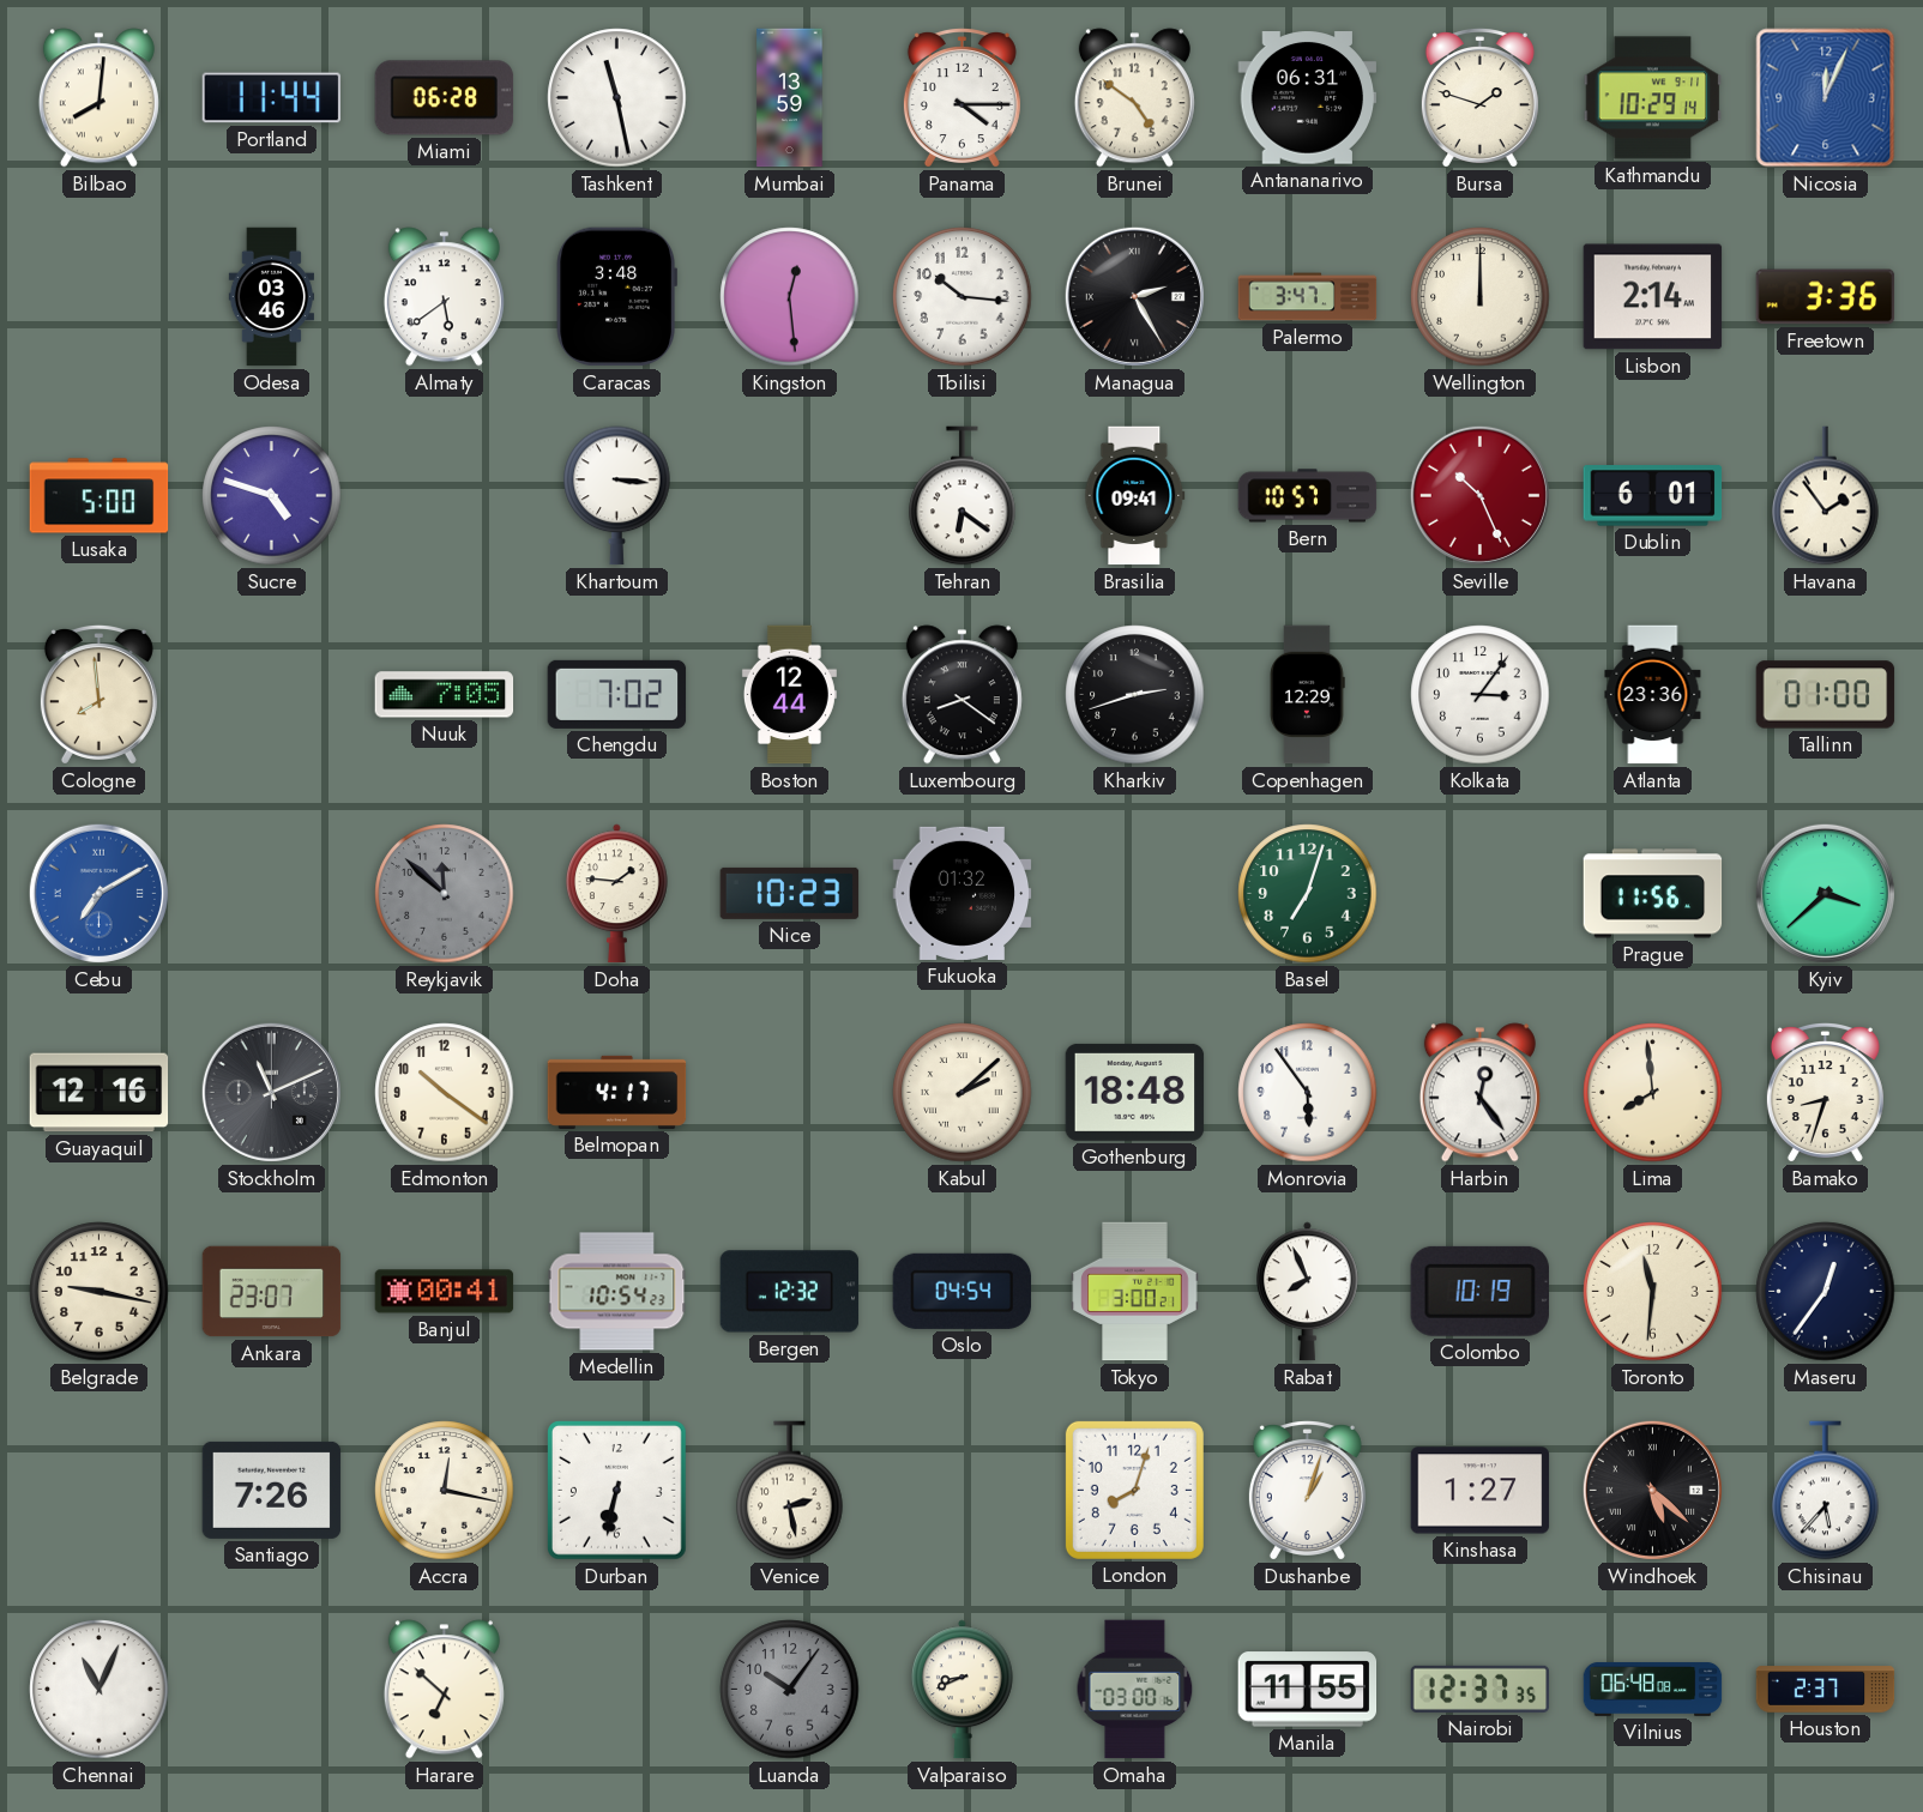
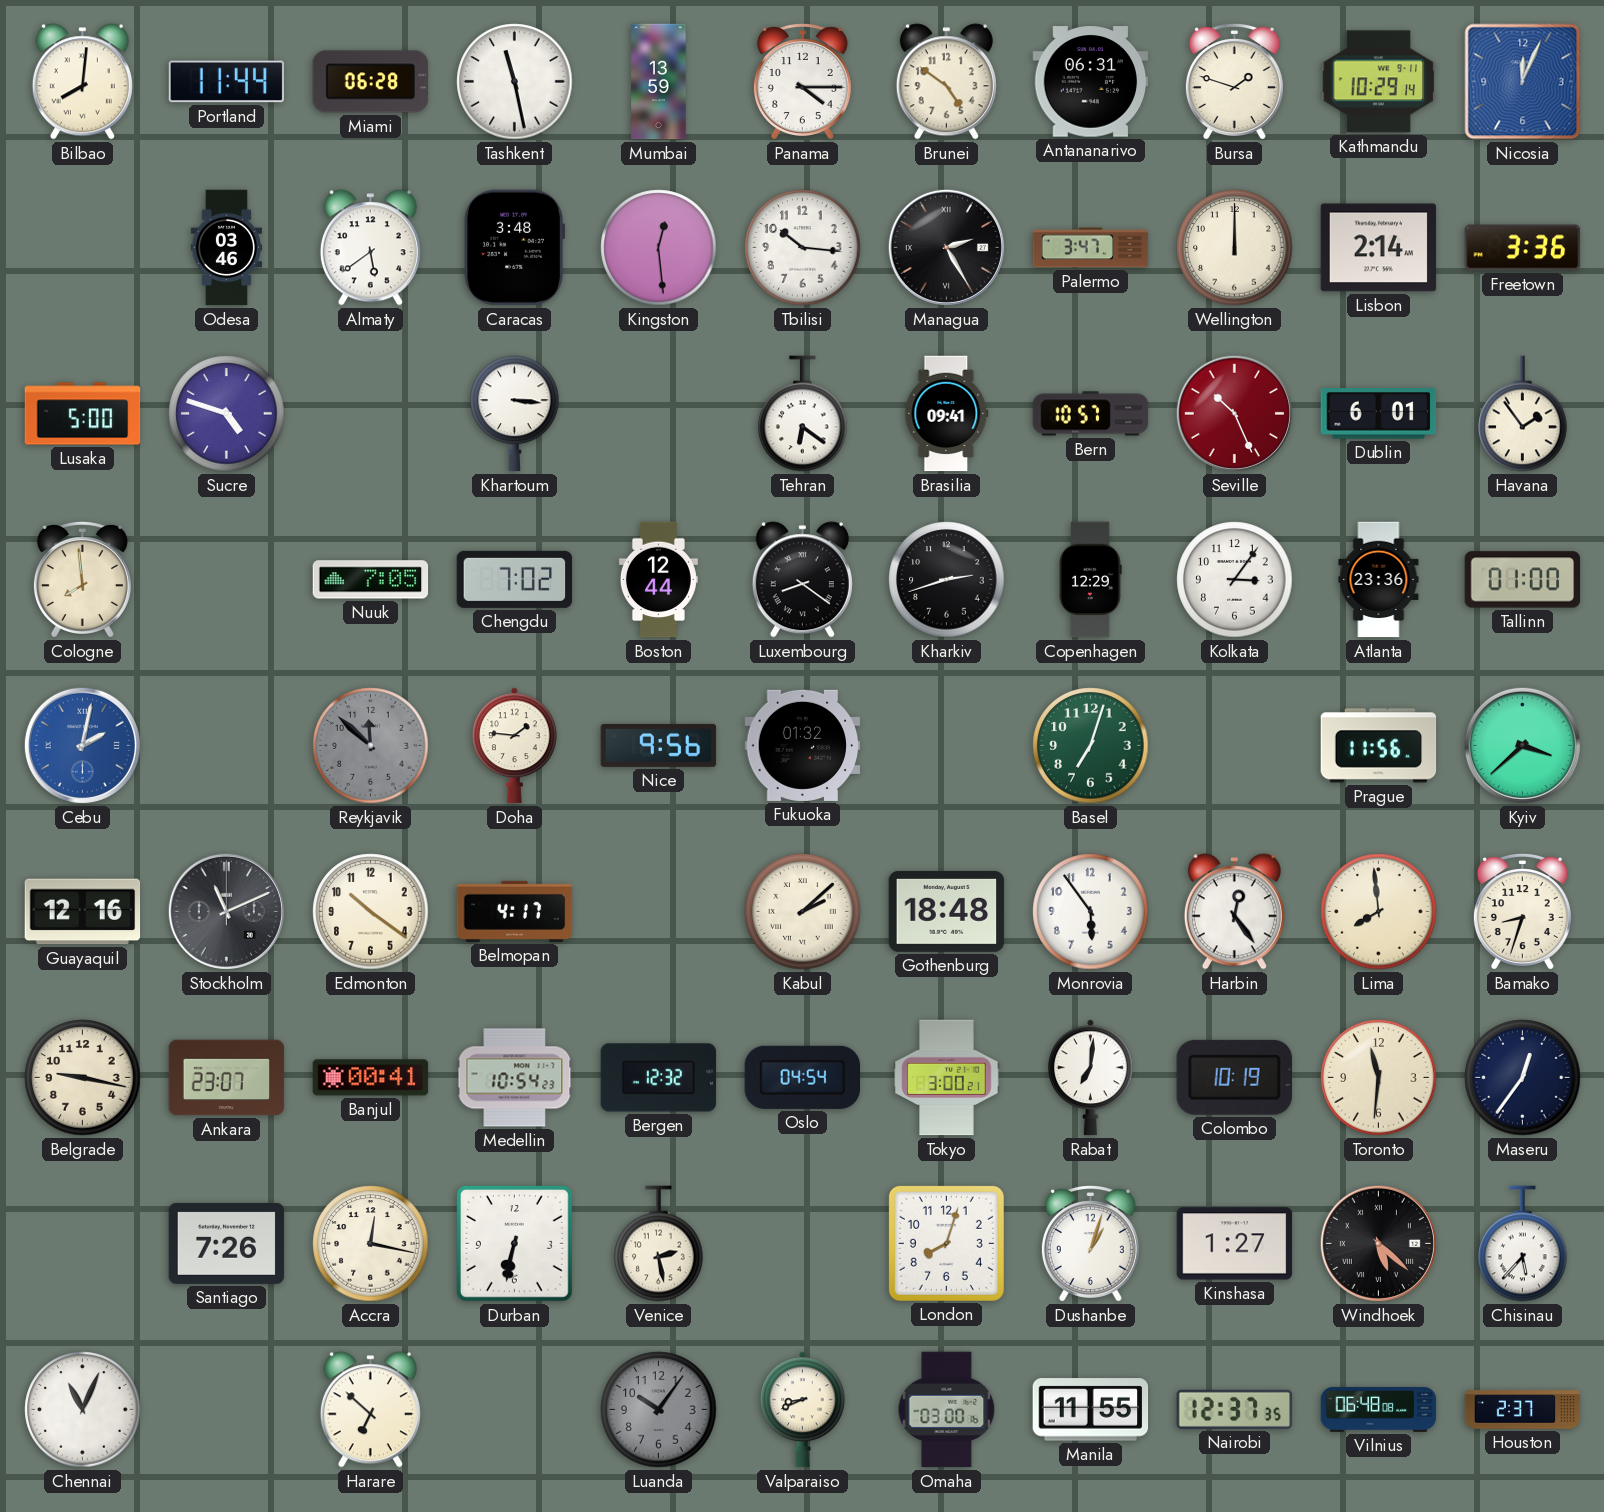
Cebu: 7:10 -> 2:02 (82, 745)
Nice: 10:23 -> 9:56 (659, 745)
Rabat: 7:56 -> 7:01 (1091, 1078)
